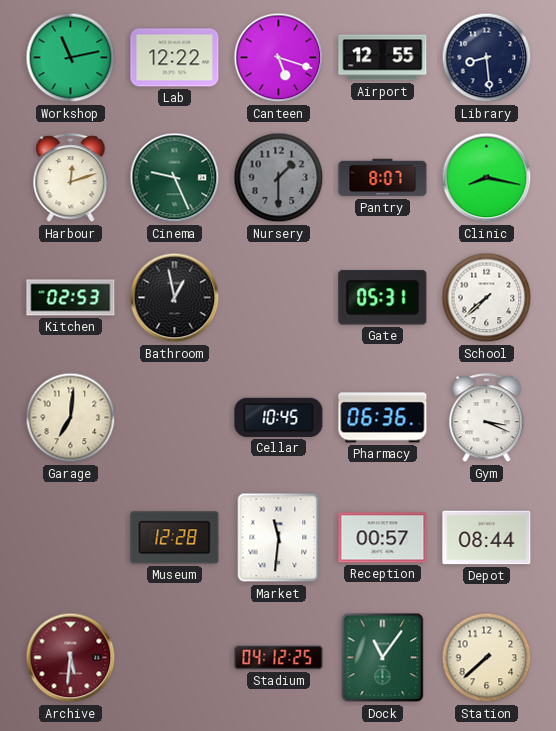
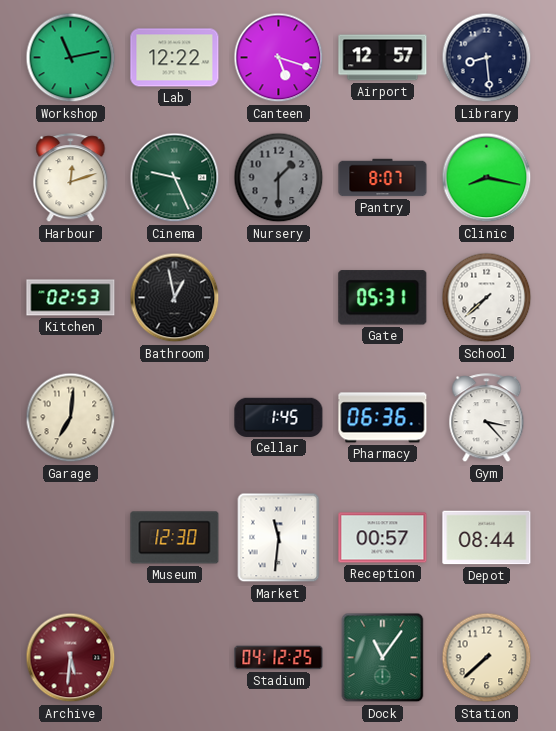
Airport: 12:55 -> 12:57 (383, 58)
Cellar: 10:45 -> 1:45 (279, 417)
Gym: 3:19 -> 3:23 (487, 418)
Museum: 12:28 -> 12:30 (175, 538)
